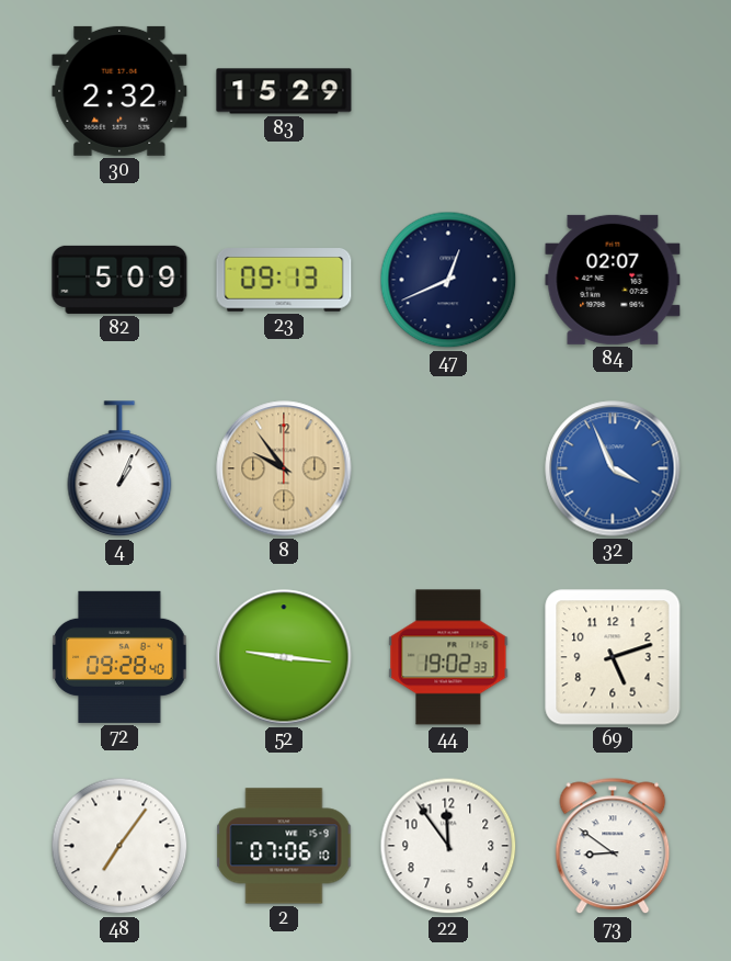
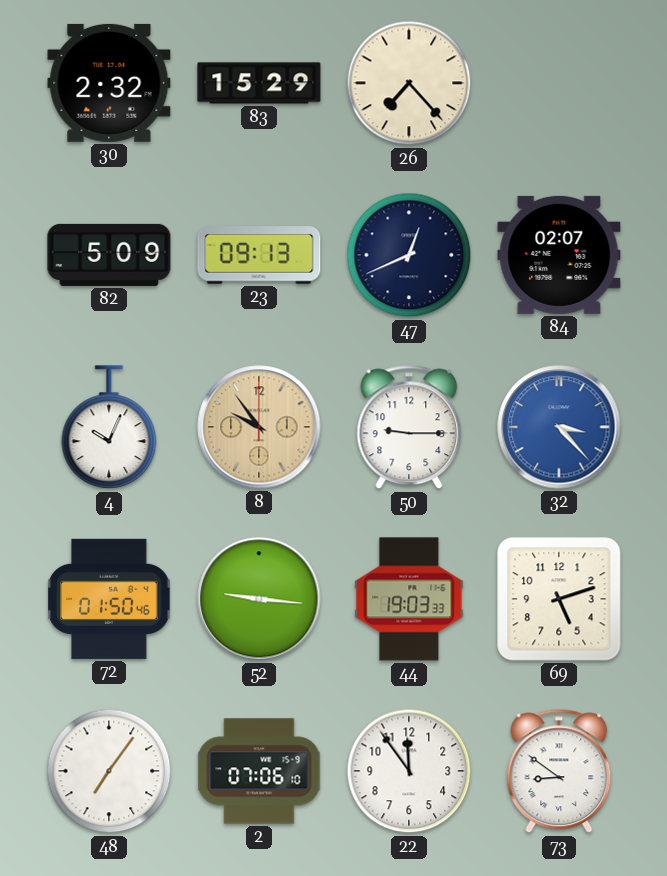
26: none -> 7:23 (409, 83)
4: 1:04 -> 10:04 (109, 428)
50: none -> 9:15 (409, 427)
32: 3:56 -> 3:23 (559, 427)
72: 09:28 -> 01:50 (109, 599)
44: 19:02 -> 19:03 (409, 599)
